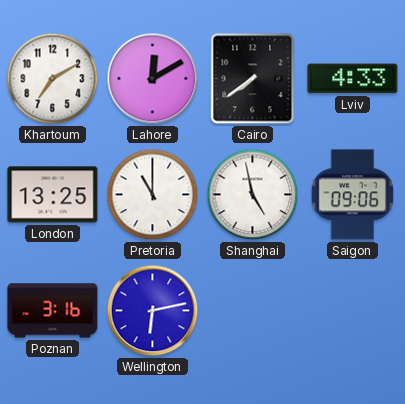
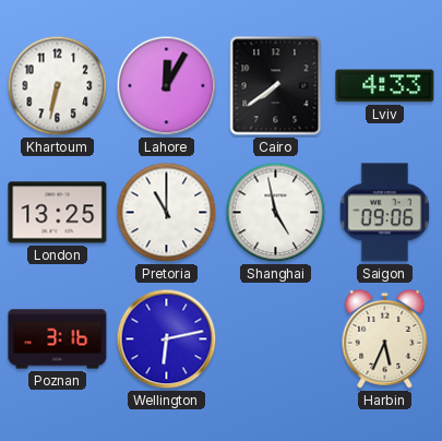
Khartoum: 7:10 -> 6:32 (58, 86)
Lahore: 12:10 -> 12:05 (167, 86)
Harbin: none -> 5:34 (385, 338)
